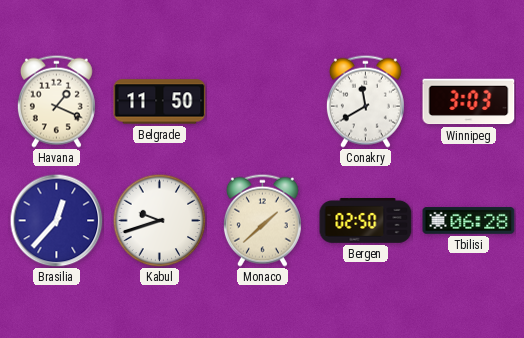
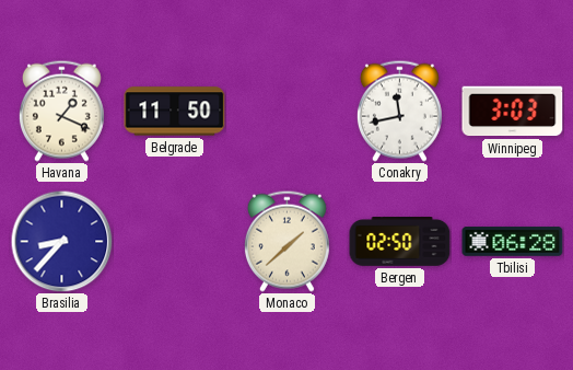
Conakry: 11:40 -> 11:43 (399, 111)
Brasilia: 12:37 -> 8:37 (61, 241)
Kabul: 9:42 -> none (159, 220)
